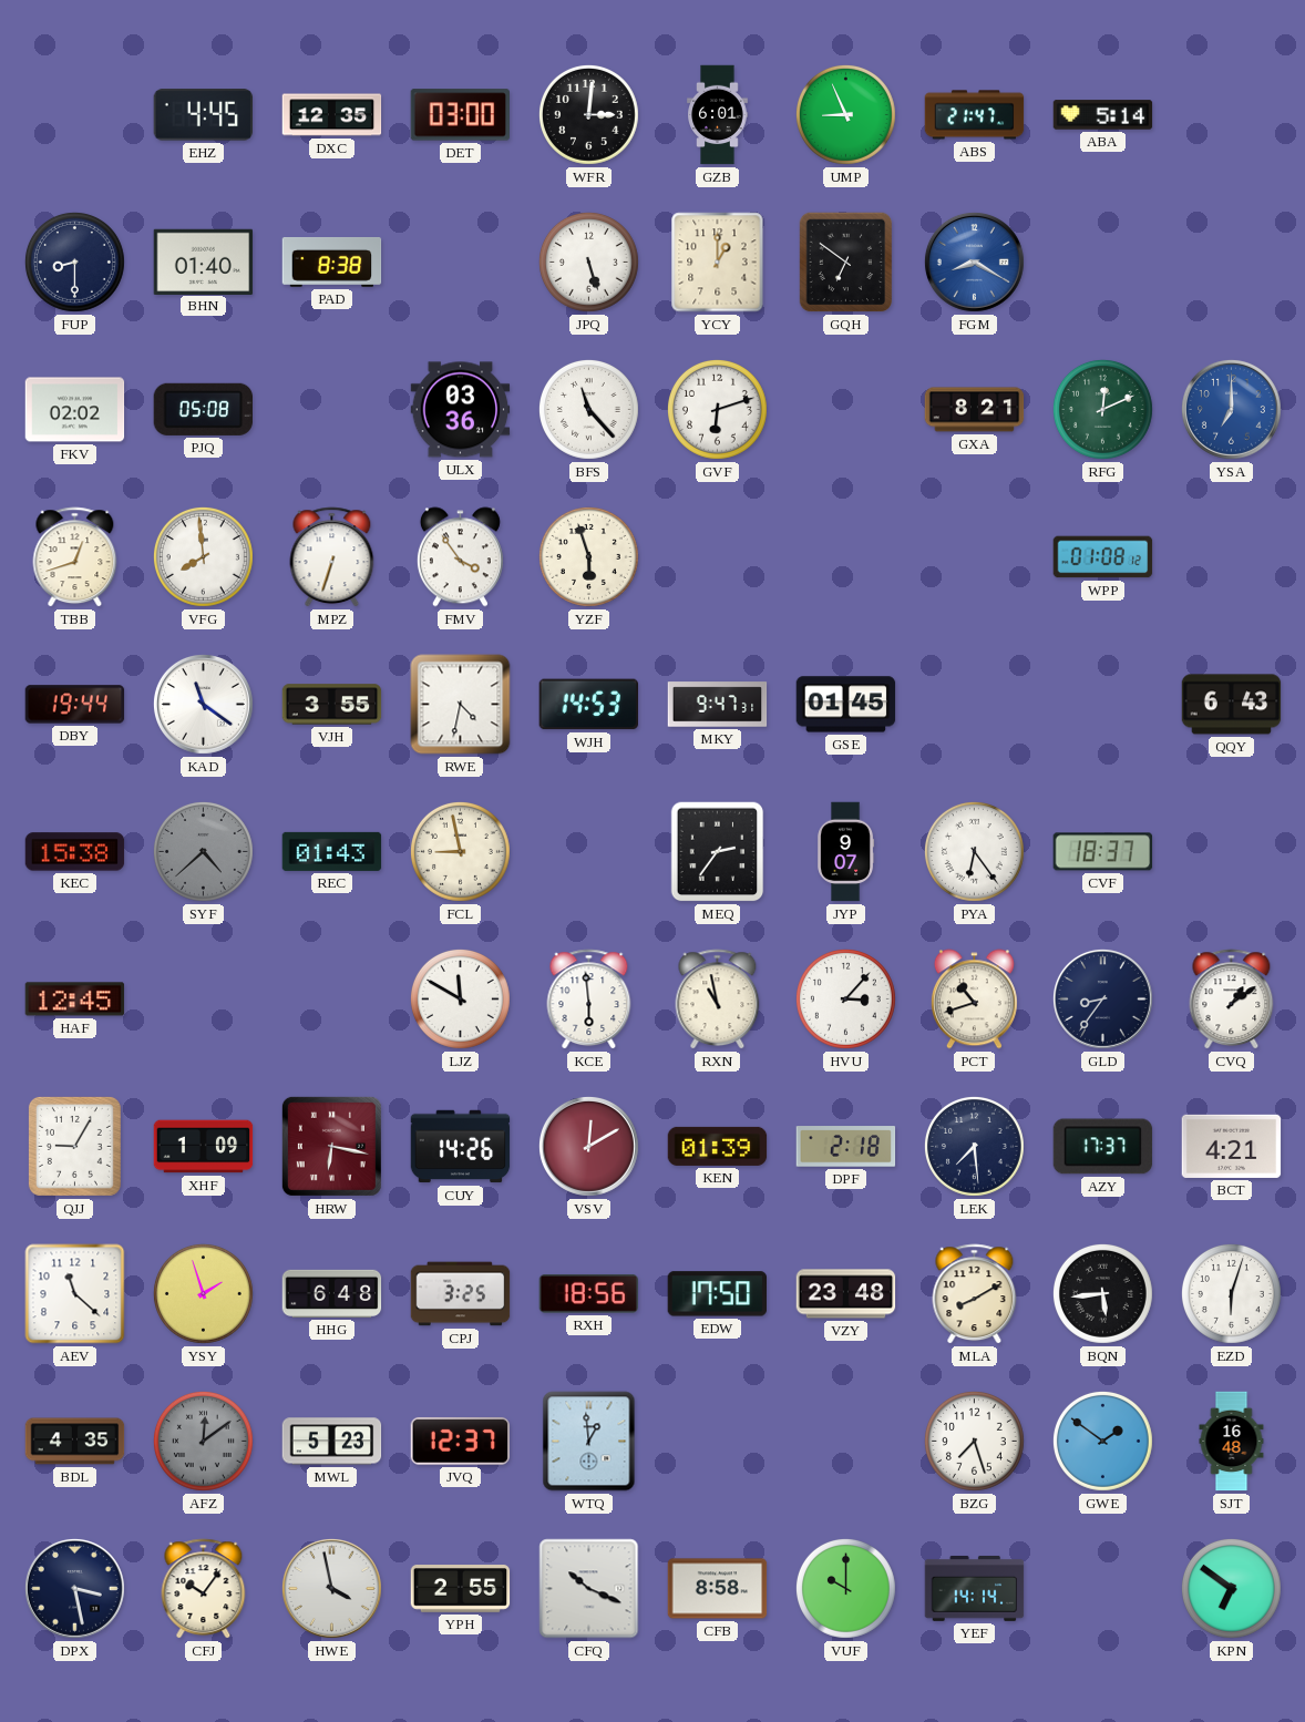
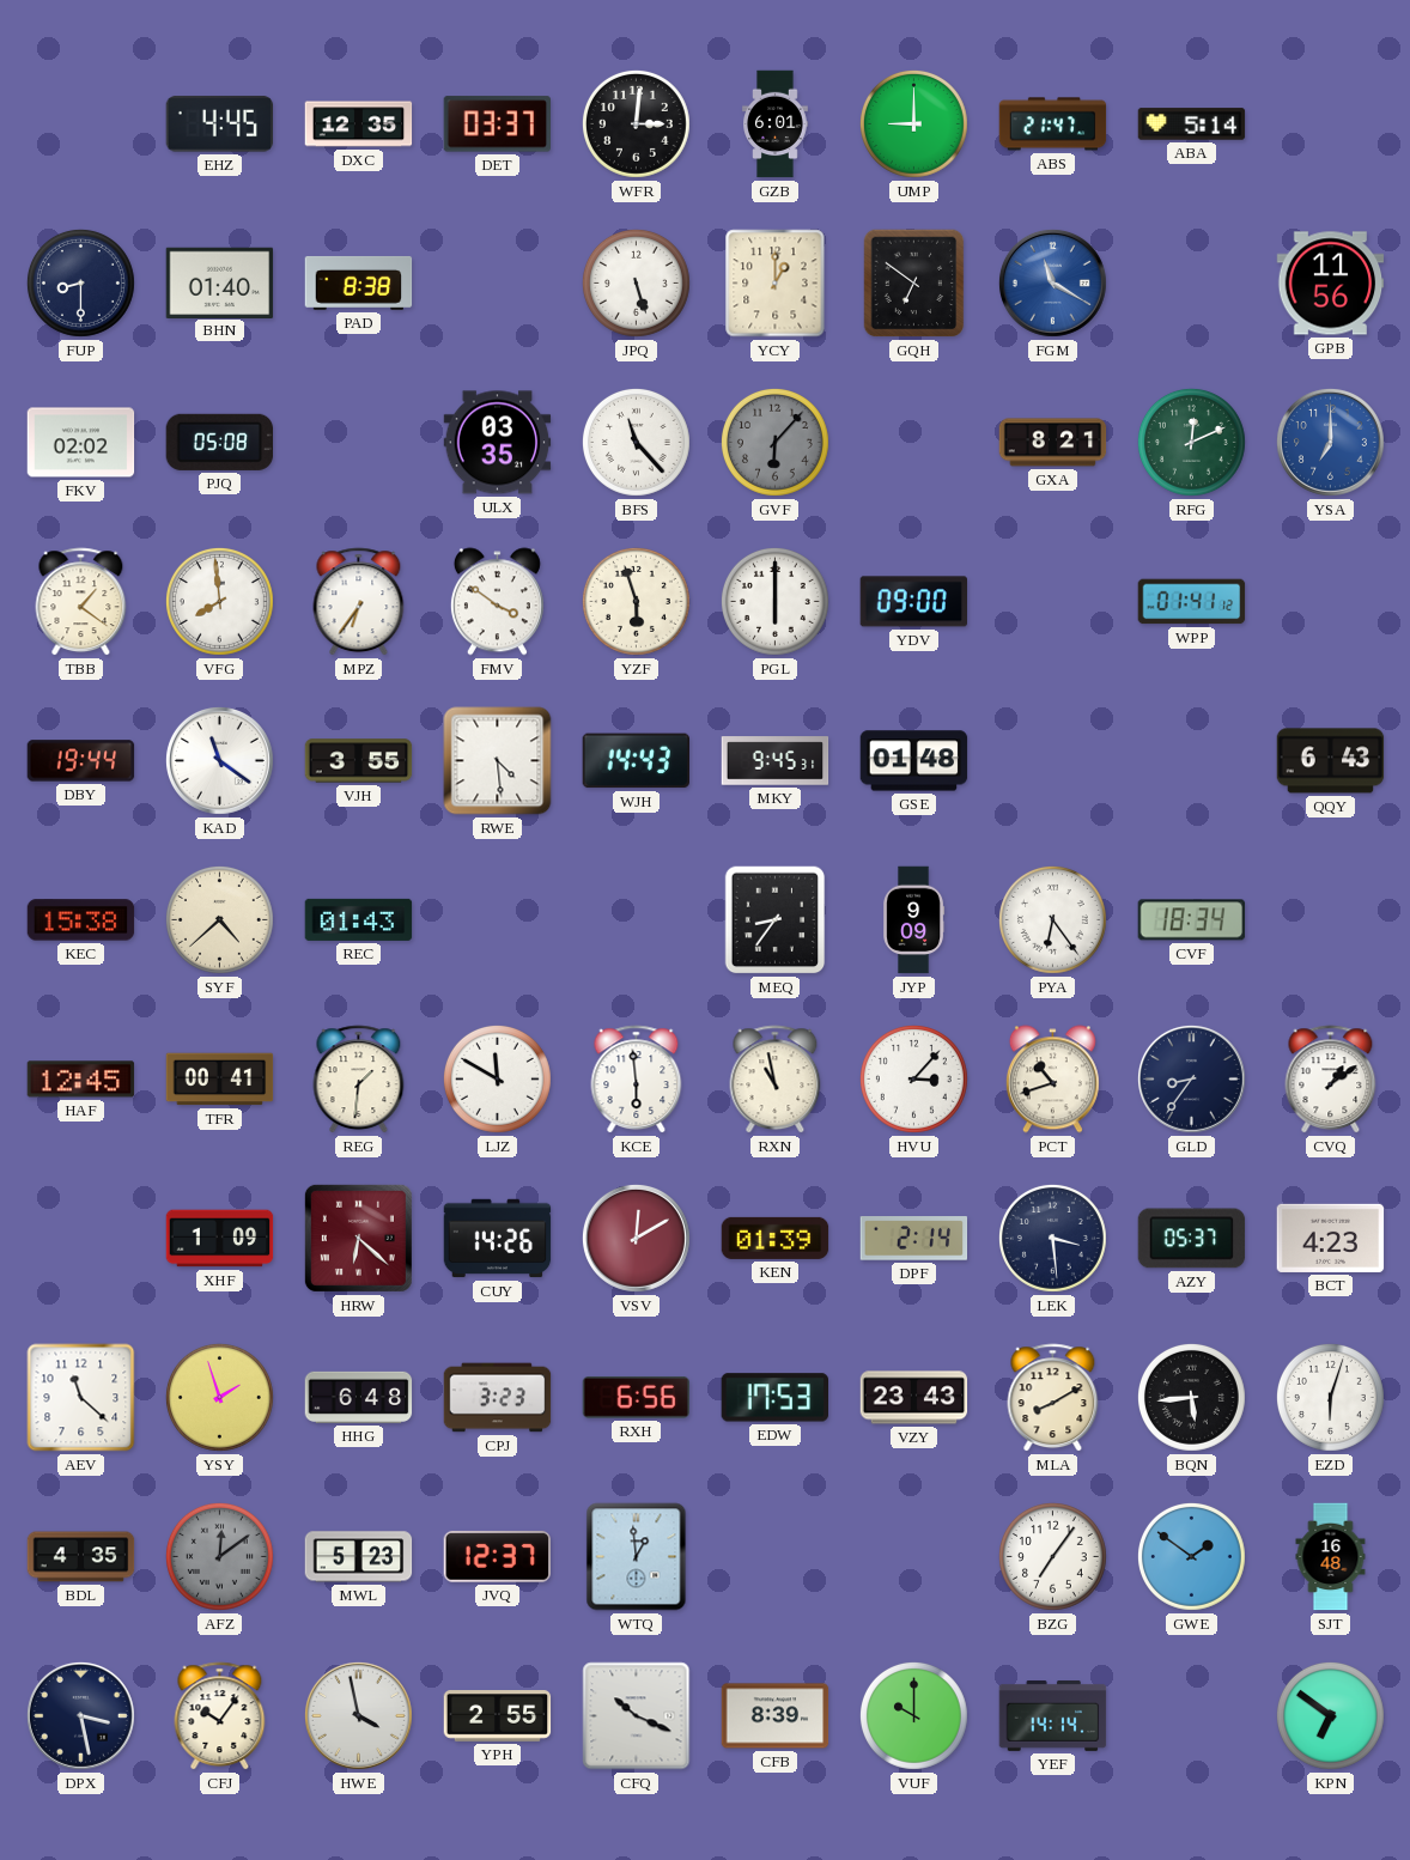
DET: 03:00 -> 03:37 (497, 124)
UMP: 8:56 -> 9:00 (913, 123)
FGM: 8:20 -> 11:20 (1052, 282)
GPB: none -> 11:56 (1331, 284)
ULX: 03:36 -> 03:35 (498, 443)
GVF: 6:12 -> 6:07 (774, 442)
GVF dial: white -> grey (774, 442)
TBB: 12:42 -> 1:21 (81, 602)
MPZ: 6:33 -> 6:36 (359, 602)
FMV: 3:54 -> 3:51 (497, 602)
PGL: none -> 6:00 (774, 601)
YDV: none -> 09:00 (914, 602)
WPP: 01:08 -> 01:41 (1192, 602)
RWE: 4:32 -> 4:29 (498, 761)
WJH: 14:53 -> 14:43 (636, 761)
MKY: 9:47 -> 9:45 (776, 761)
GSE: 01:45 -> 01:48 (914, 761)
SYF dial: grey -> cream (219, 919)
FCL: 8:58 -> none (460, 851)
MEQ: 2:36 -> 8:36 (776, 920)
JYP: 9:07 -> 9:09 (914, 920)
CVF: 18:37 -> 18:34 (1192, 920)
TFR: none -> 00:41 (220, 1080)
REG: none -> 1:31 (359, 1080)
QJJ: 9:05 -> none (74, 1146)
HRW: 6:17 -> 6:22 (358, 1238)
DPF: 2:18 -> 2:14 (914, 1239)
LEK: 7:29 -> 3:29 (1052, 1238)
AZY: 17:37 -> 05:37 (1192, 1239)
BCT: 4:21 -> 4:23 (1331, 1238)
CPJ: 3:25 -> 3:23 (498, 1398)
RXH: 18:56 -> 6:56 (636, 1397)
EDW: 17:50 -> 17:53 (776, 1398)
VZY: 23:48 -> 23:43 (914, 1398)
BZG: 7:27 -> 7:06 (1052, 1556)
CFB: 8:58 -> 8:39 (776, 1716)
